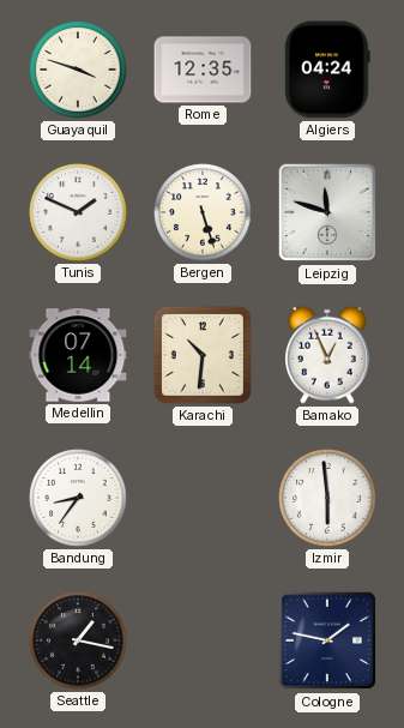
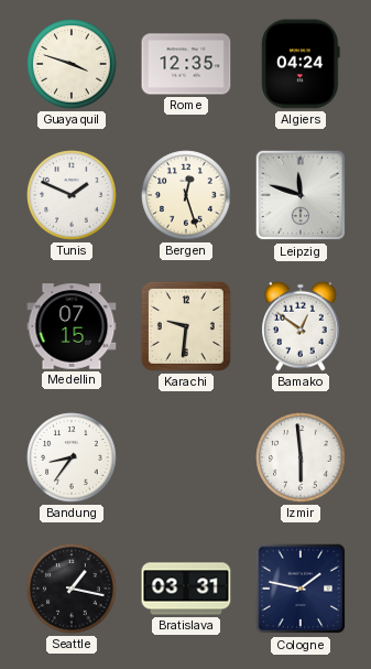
Bergen: 5:27 -> 12:27 (186, 195)
Medellin: 07:14 -> 07:15 (72, 326)
Karachi: 10:31 -> 9:31 (186, 326)
Bamako: 12:56 -> 12:51 (301, 326)
Bratislava: none -> 03:31 (186, 589)
